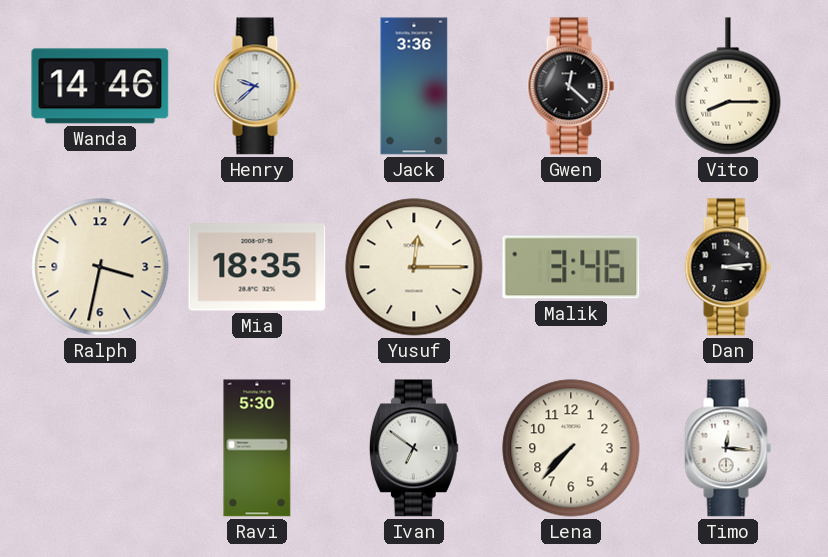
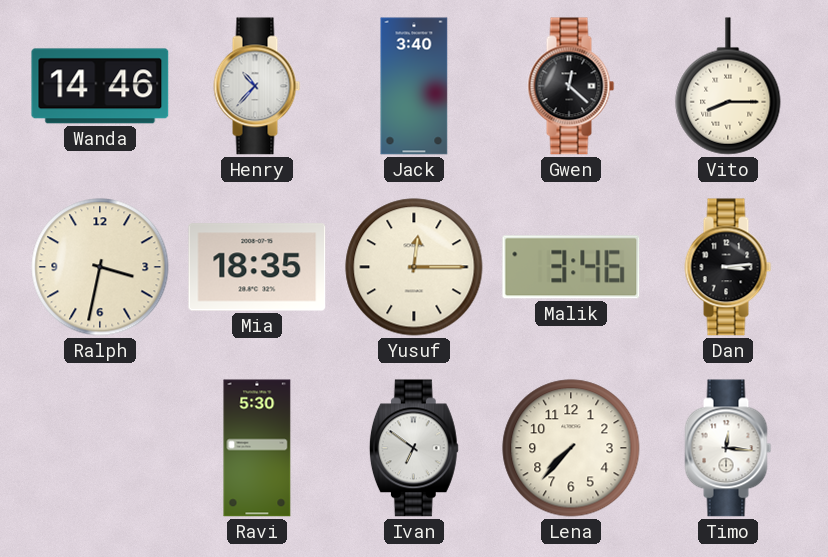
Henry: 9:38 -> 10:37 (257, 86)
Jack: 3:36 -> 3:40 (414, 86)
